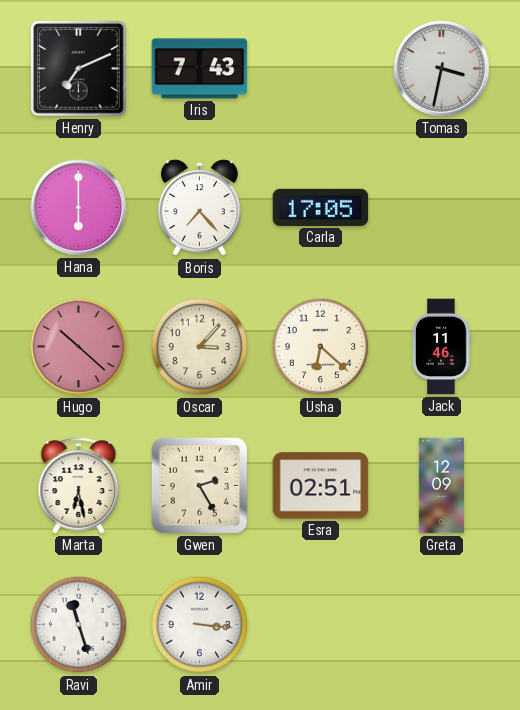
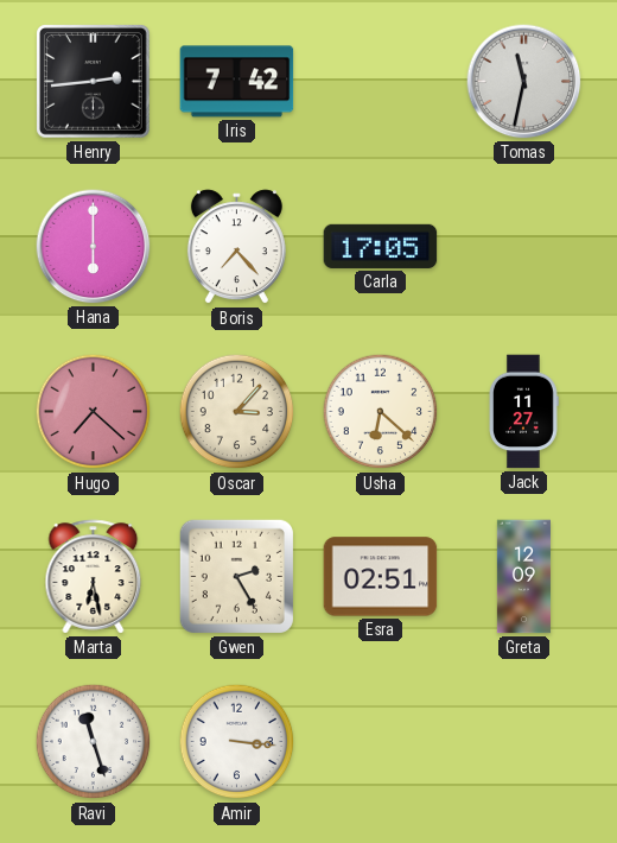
Henry: 7:11 -> 2:44 (94, 82)
Iris: 7:43 -> 7:42 (237, 82)
Tomas: 3:32 -> 11:32 (524, 82)
Hugo: 10:22 -> 7:22 (94, 412)
Jack: 11:46 -> 11:27 (523, 412)
